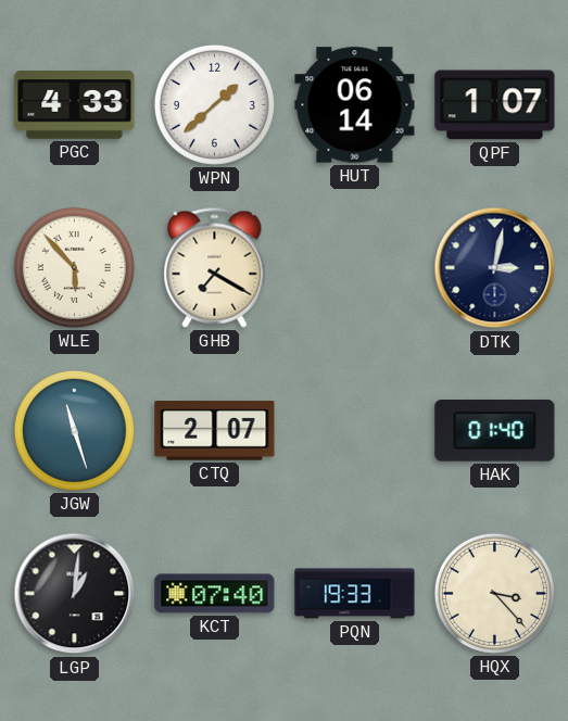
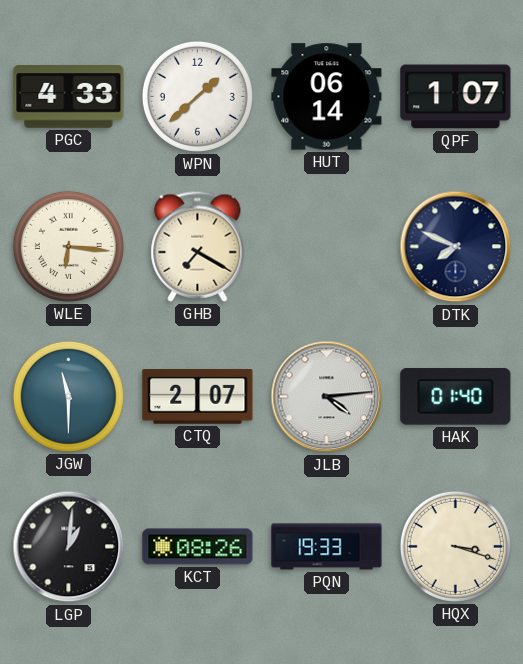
WLE: 5:53 -> 6:16 (68, 246)
DTK: 3:02 -> 7:49 (456, 247)
JGW: 11:27 -> 11:30 (68, 396)
JLB: none -> 4:14 (327, 397)
KCT: 07:40 -> 08:26 (198, 547)
HQX: 3:23 -> 3:18 (455, 546)
